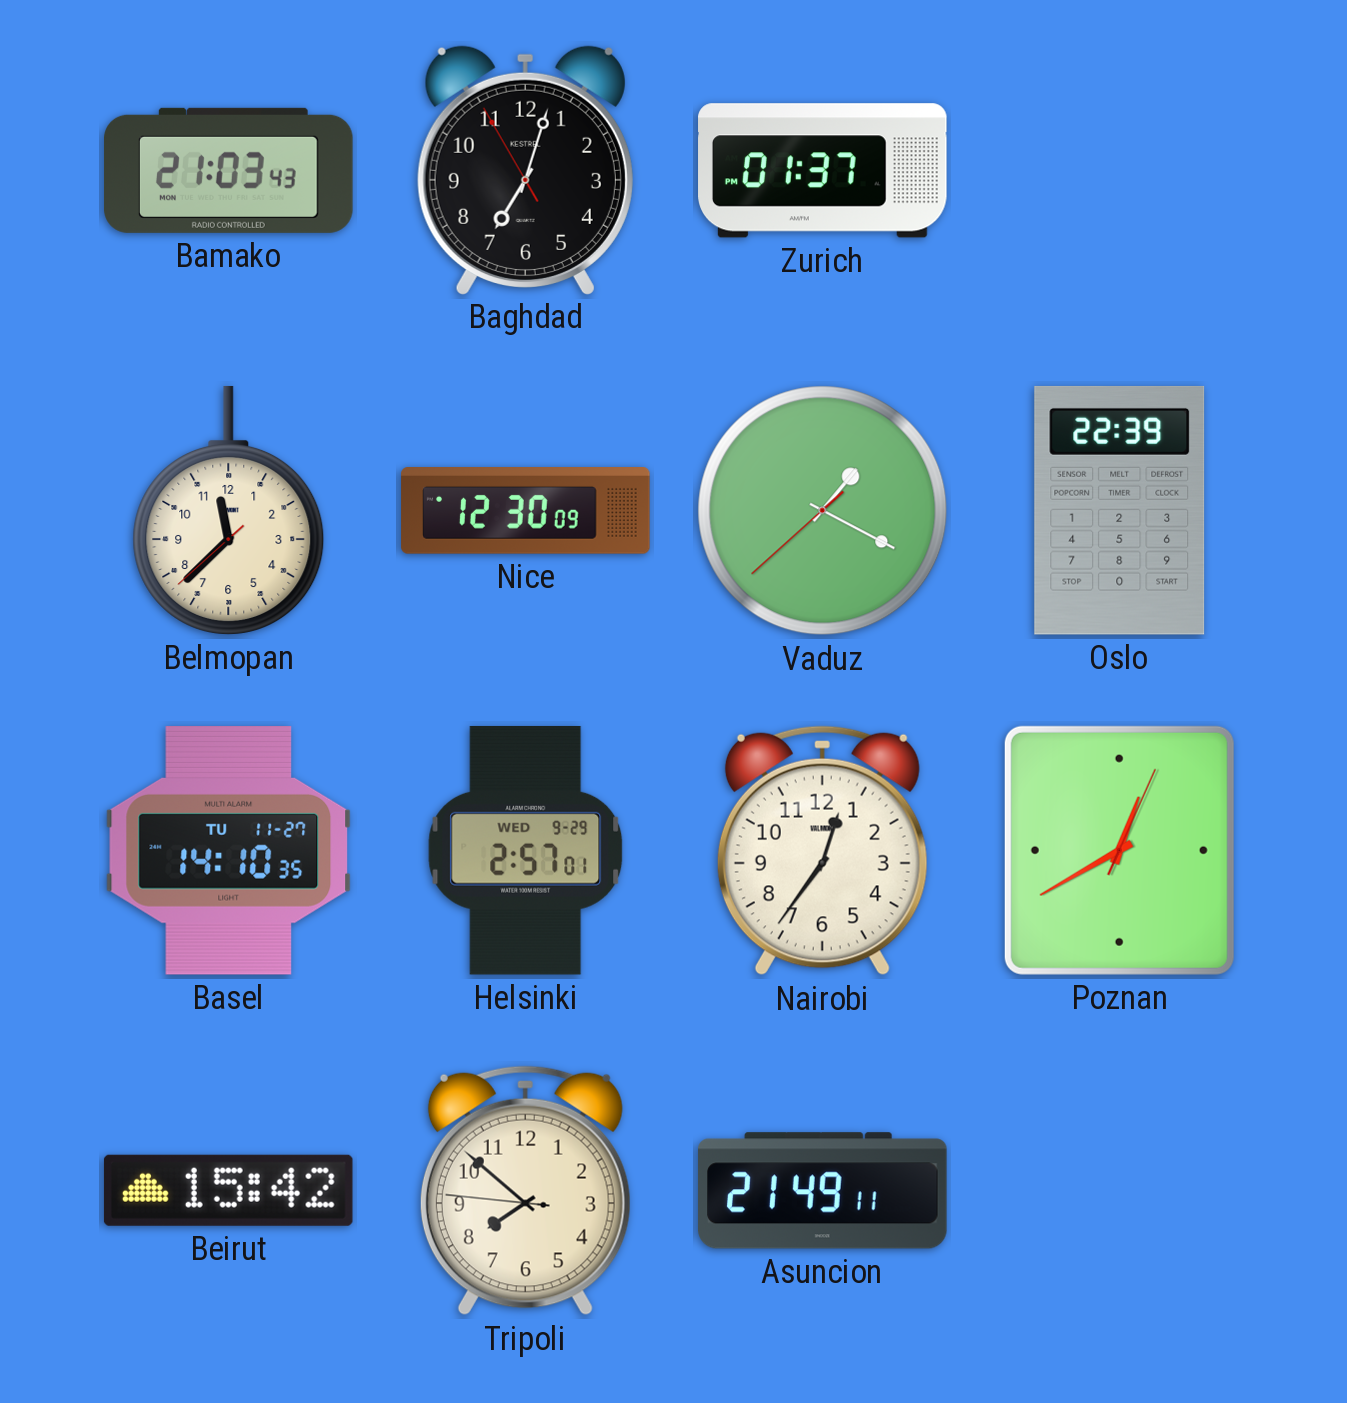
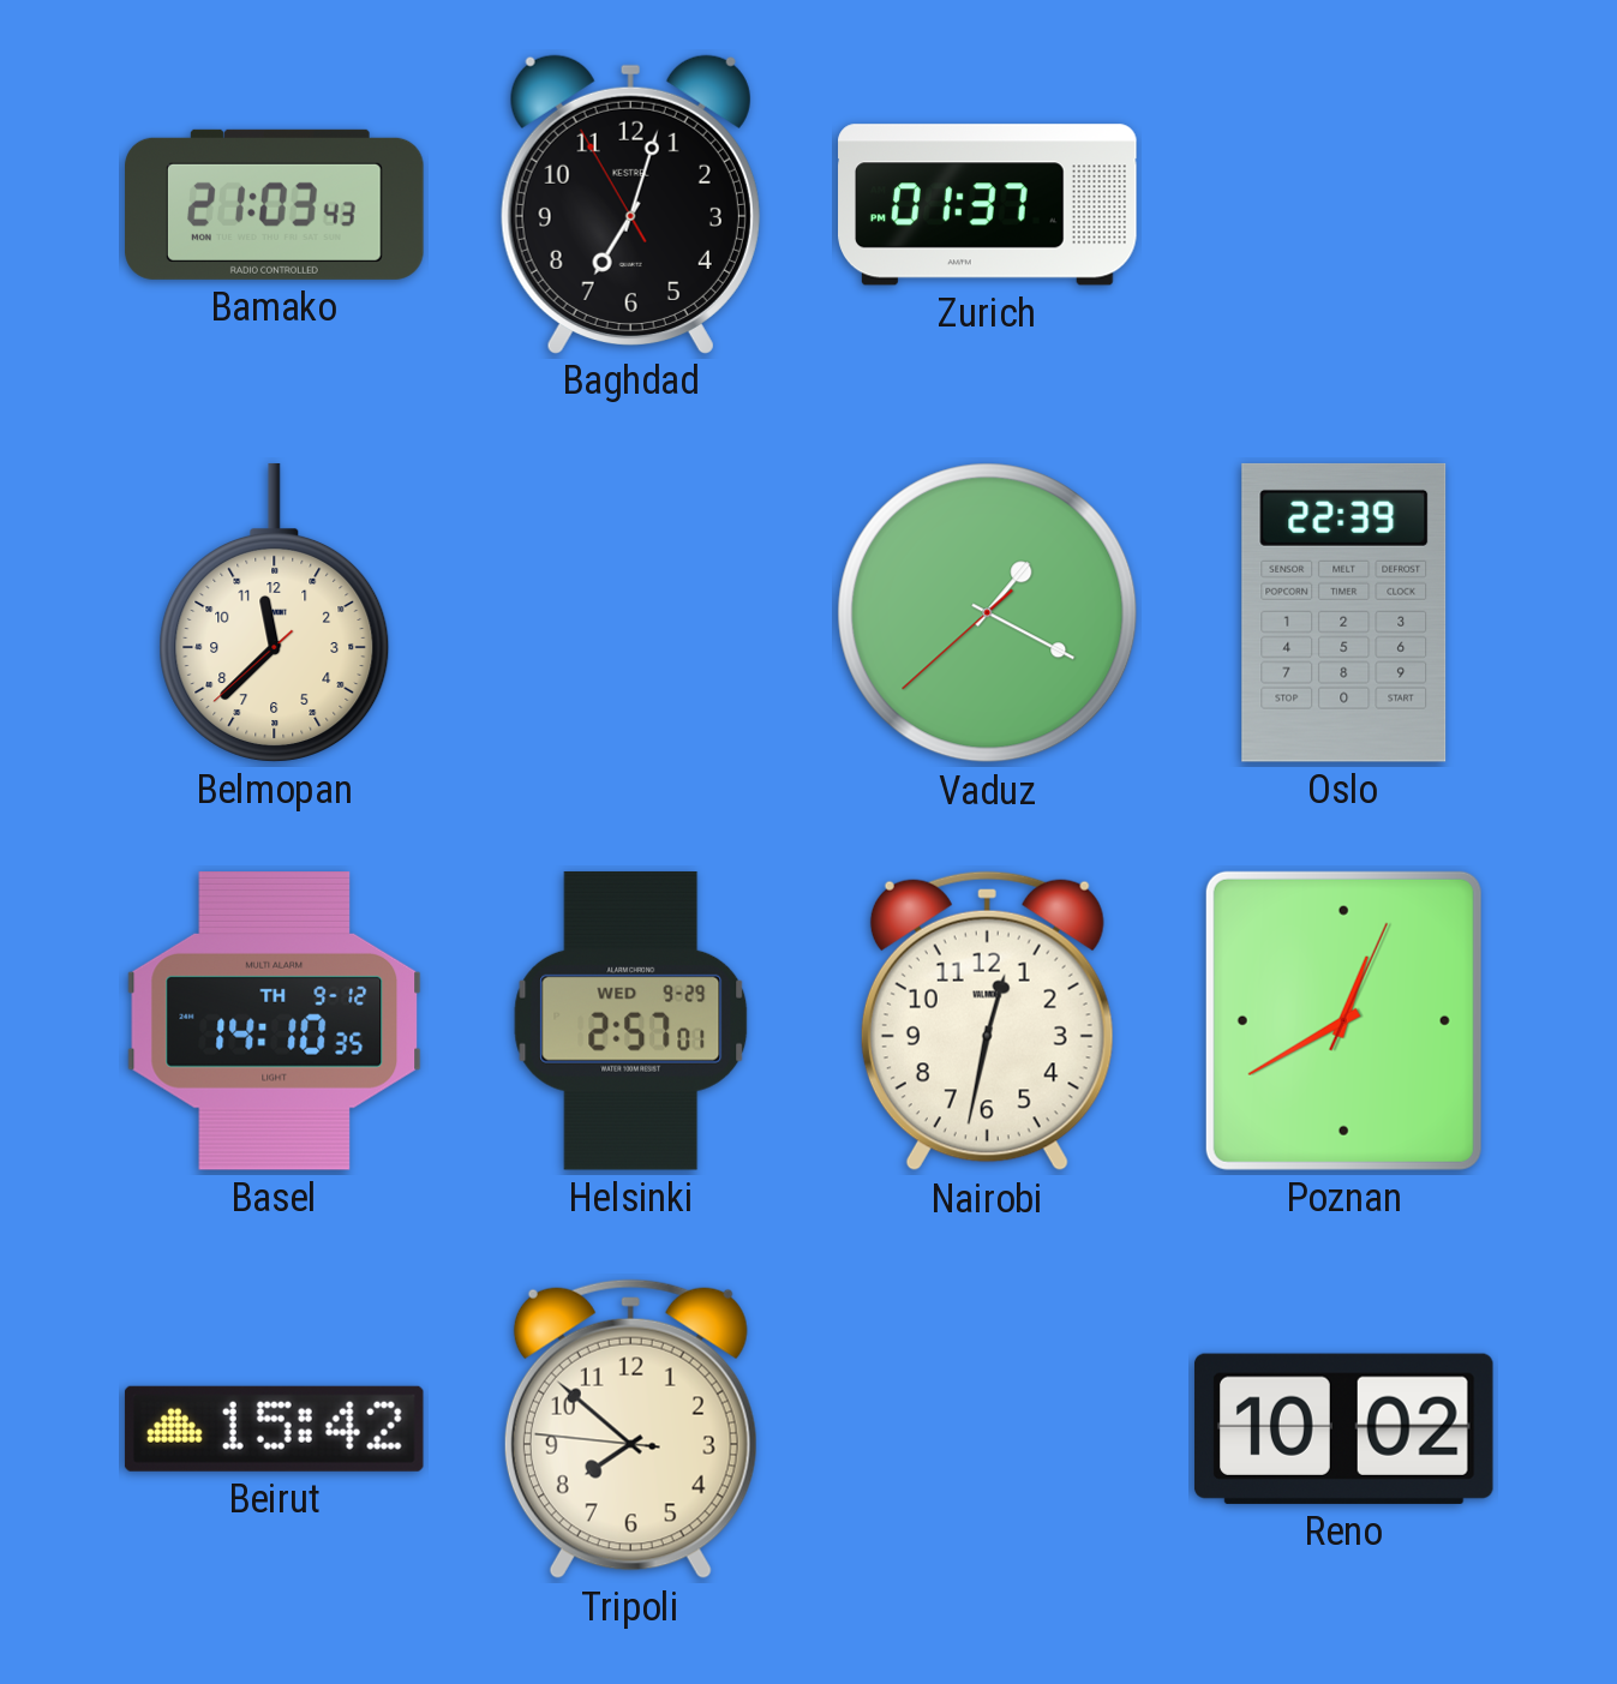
Nice: 12:30 -> none (526, 511)
Basel date: TU 11-27 -> TH 9-12 (275, 1020)
Nairobi: 12:36 -> 12:32 (987, 1021)
Asuncion: 21:49 -> none (823, 1191)
Reno: none -> 10:02 (1343, 1428)
